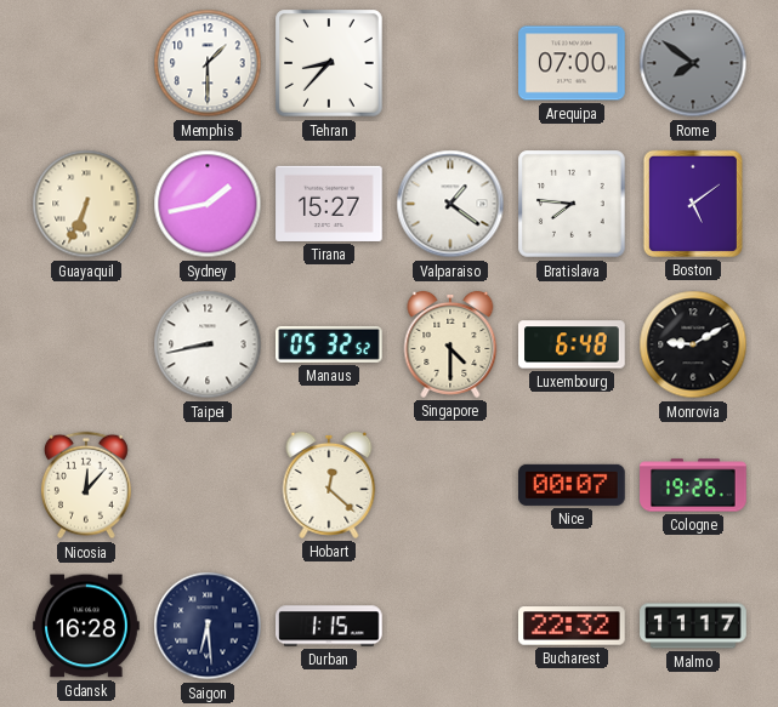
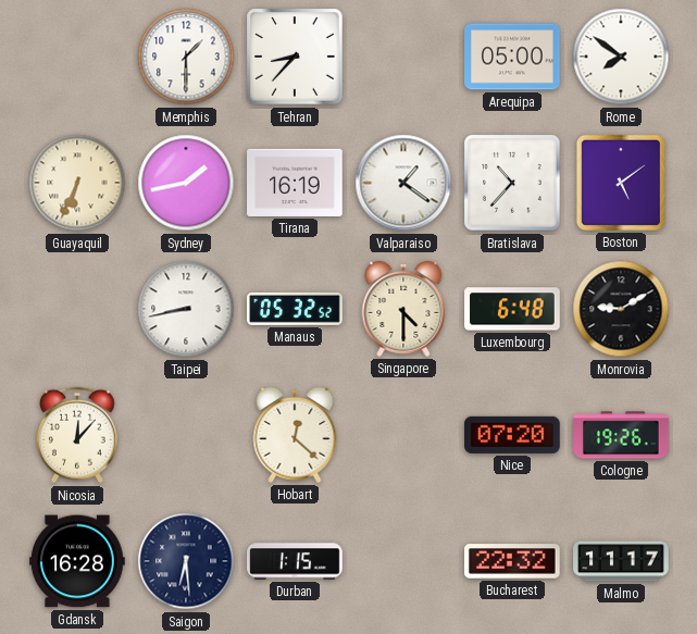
Arequipa: 07:00 -> 05:00 (512, 57)
Rome dial: grey -> white (621, 57)
Tirana: 15:27 -> 16:19 (295, 183)
Bratislava: 7:46 -> 10:37 (512, 183)
Nice: 00:07 -> 07:20 (513, 435)
